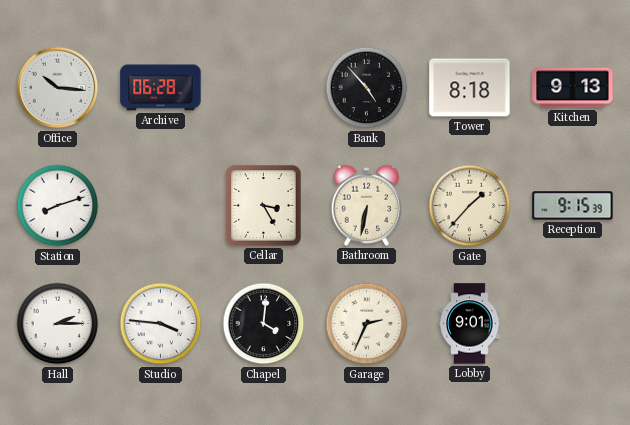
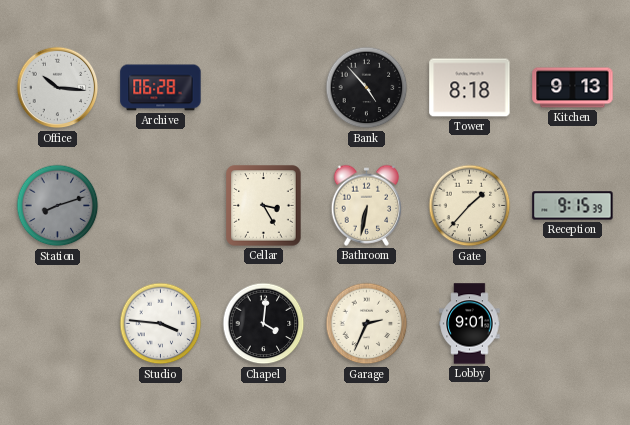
Station dial: white -> grey (58, 206)
Hall: 2:15 -> none (58, 324)
